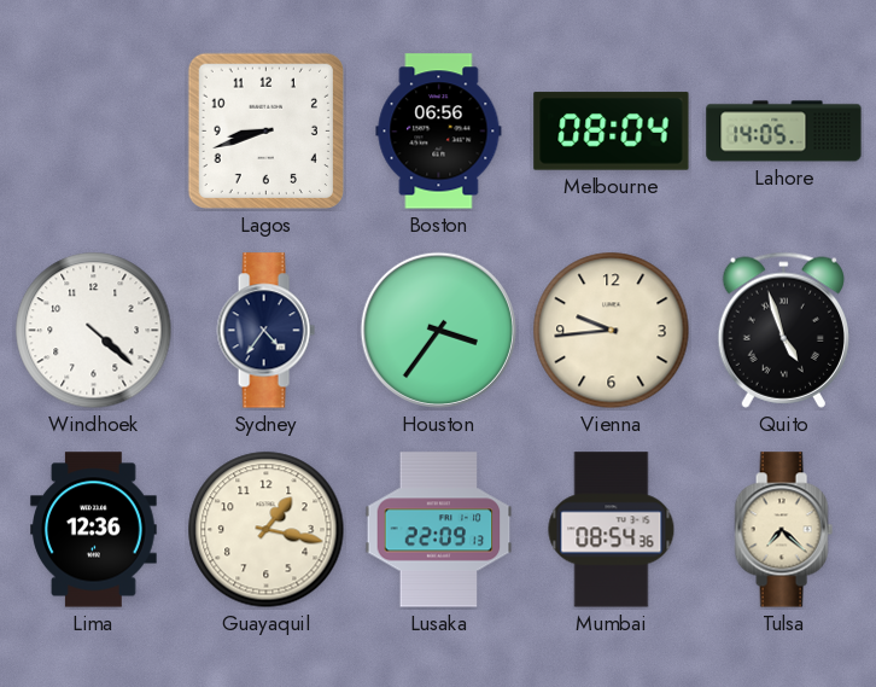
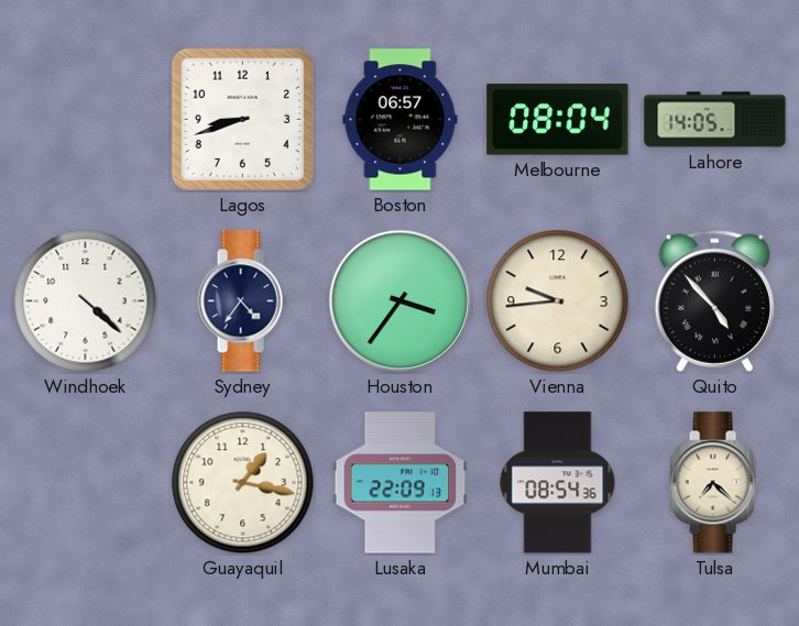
Boston: 06:56 -> 06:57 (401, 120)
Quito: 4:57 -> 4:53 (714, 300)
Lima: 12:36 -> none (94, 530)
